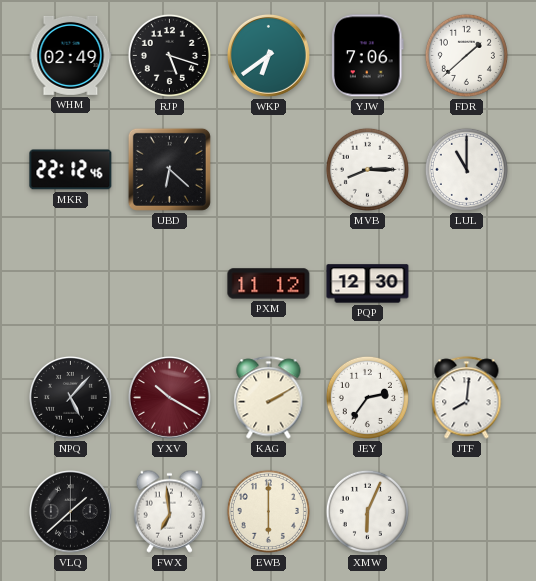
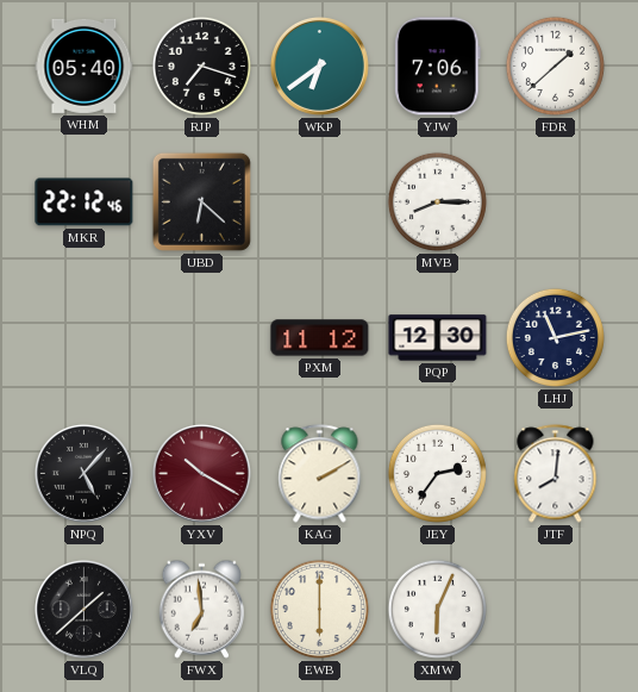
WHM: 02:49 -> 05:40 (85, 66)
RJP: 5:18 -> 7:18 (201, 66)
LUL: 11:00 -> none (466, 169)
LHJ: none -> 11:13 (555, 337)
